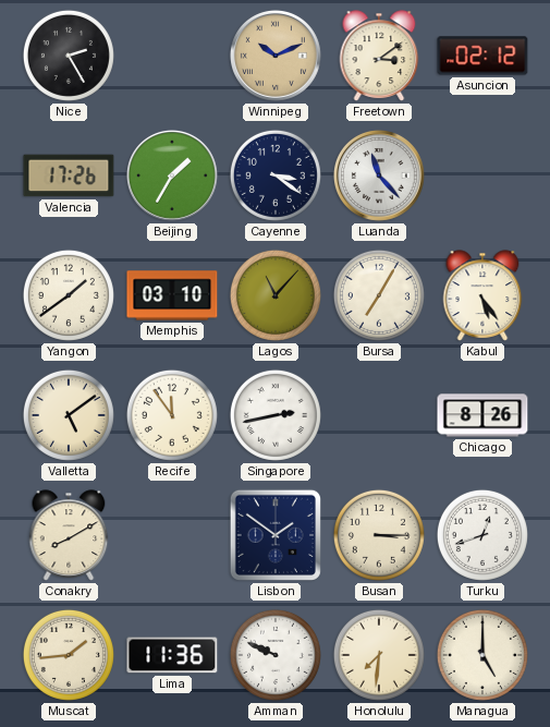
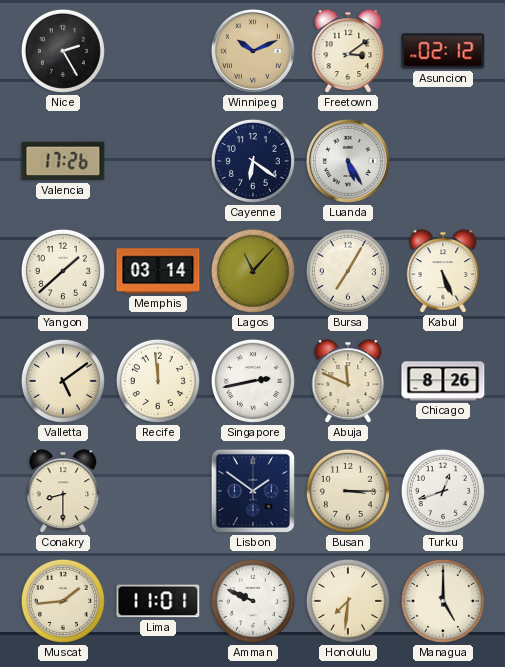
Beijing: 1:35 -> none (172, 175)
Cayenne: 3:21 -> 6:21 (253, 161)
Luanda: 11:23 -> 5:25 (348, 161)
Yangon: 1:39 -> 1:38 (63, 271)
Memphis: 03:10 -> 03:14 (158, 271)
Kabul: 5:24 -> 5:26 (443, 271)
Recife: 11:54 -> 11:59 (158, 381)
Abuja: none -> 11:49 (348, 381)
Conakry: 8:10 -> 8:30 (63, 491)
Lima: 11:36 -> 11:01 (158, 601)
